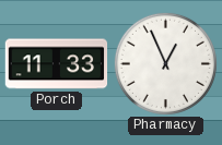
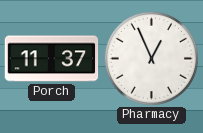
Porch: 11:33 -> 11:37 (52, 59)
